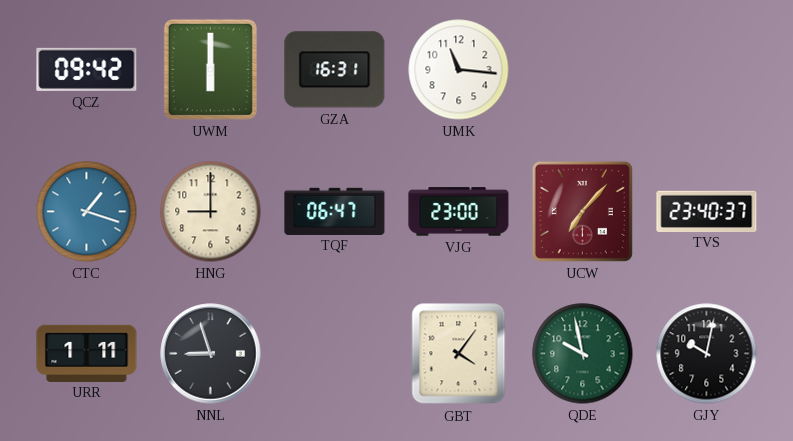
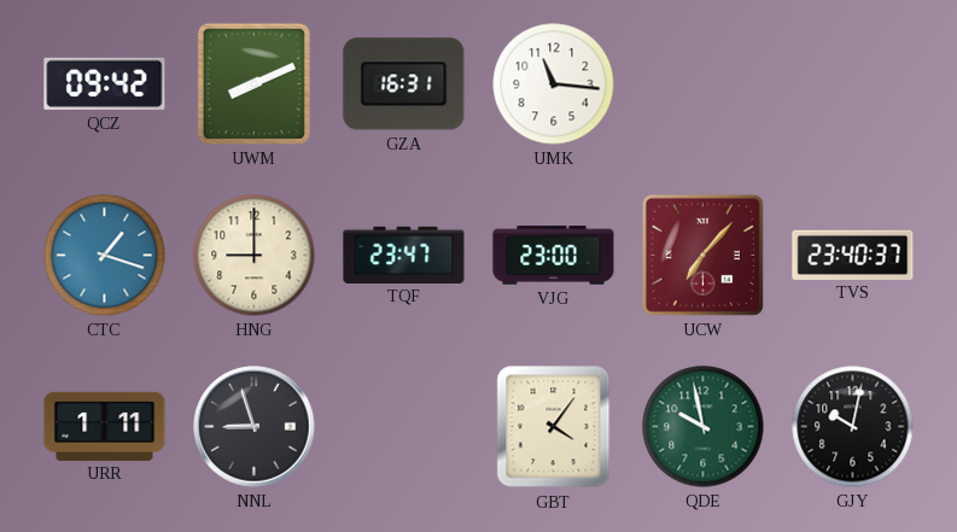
UWM: 6:00 -> 8:11 (253, 83)
TQF: 06:47 -> 23:47 (404, 255)
